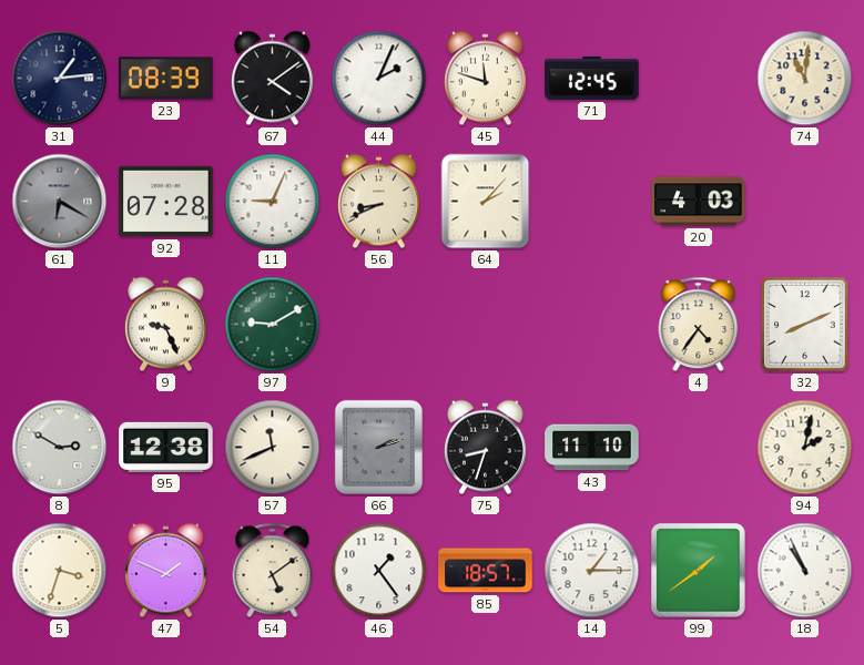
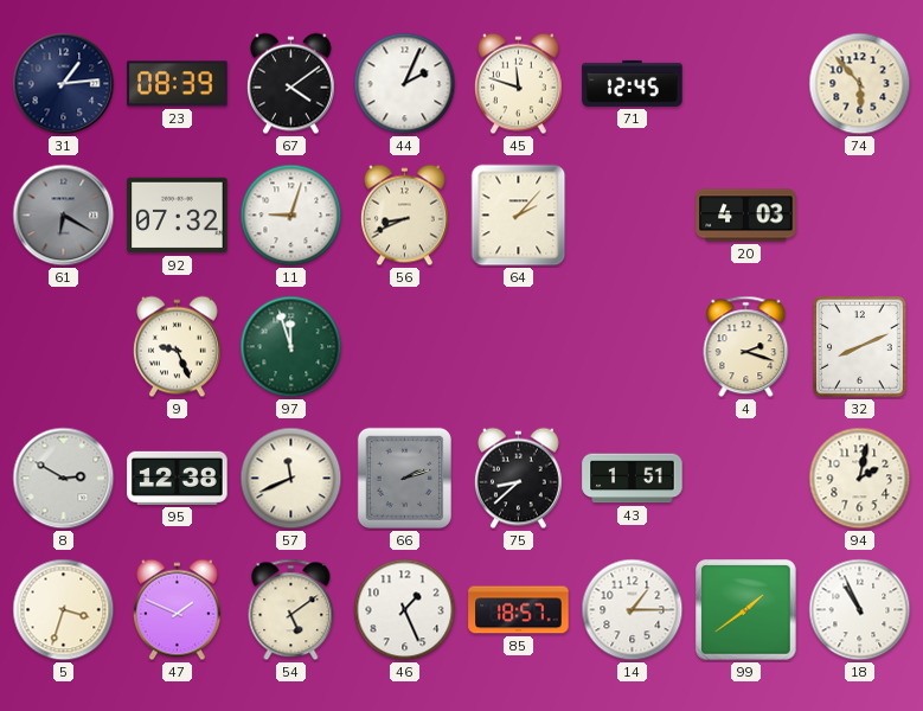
74: 11:01 -> 5:53 (860, 84)
92: 07:28 -> 07:32 (178, 216)
11: 9:04 -> 9:03 (291, 216)
97: 9:10 -> 11:57 (291, 347)
4: 4:36 -> 2:18 (746, 347)
75: 8:33 -> 8:38 (518, 479)
43: 11:10 -> 1:51 (633, 479)
46: 1:24 -> 1:26 (405, 610)
